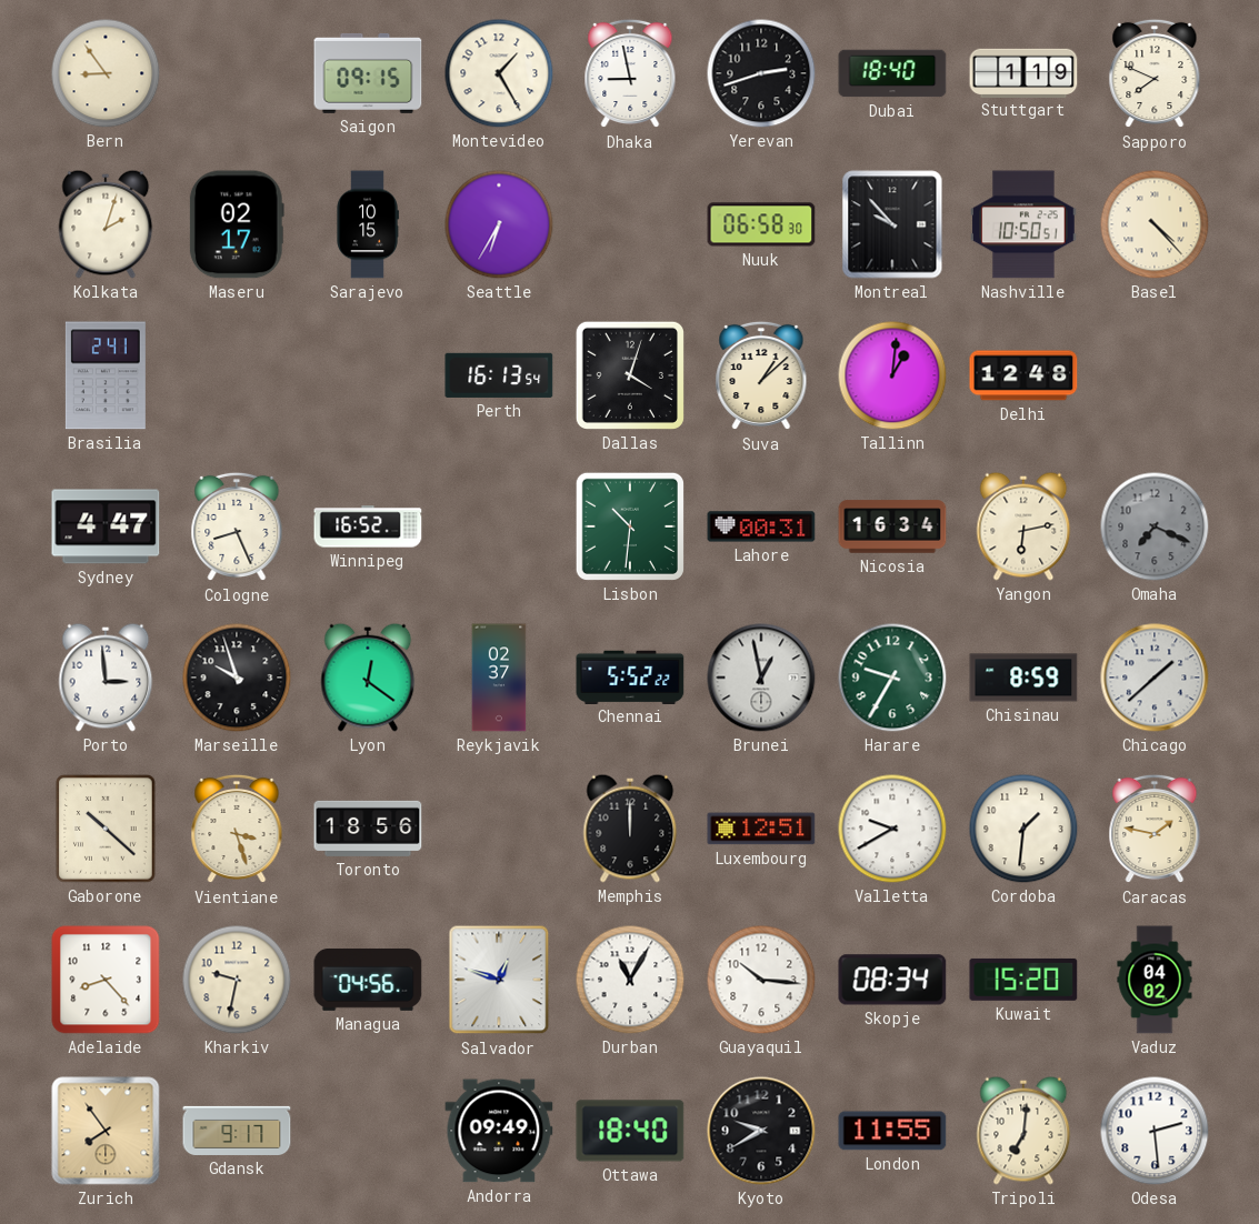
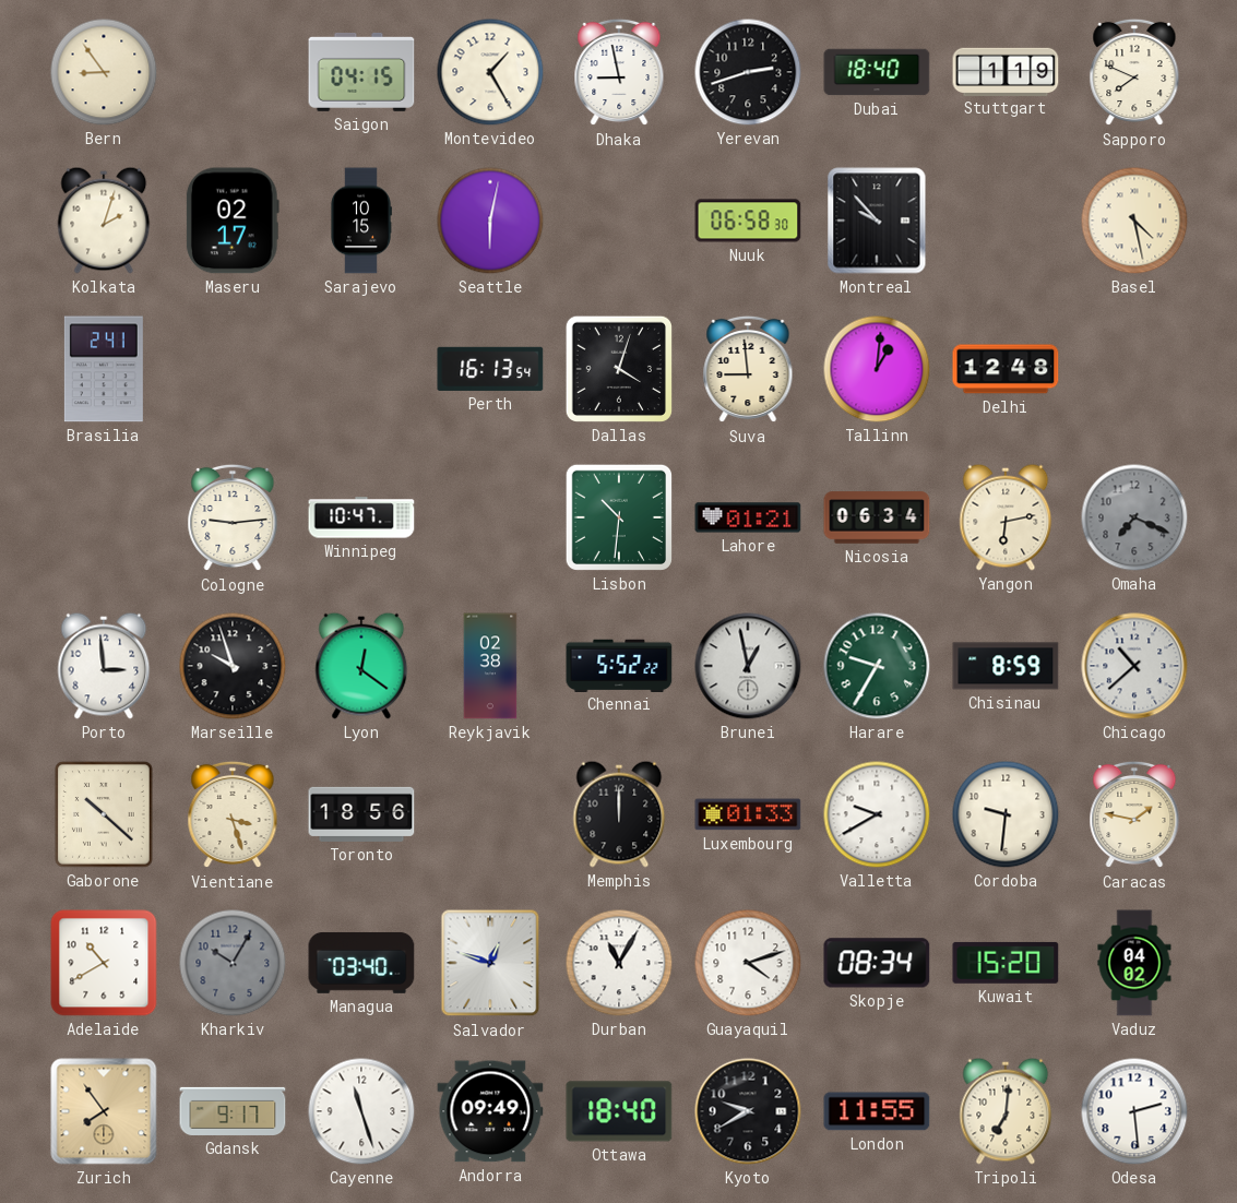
Saigon: 09:15 -> 04:15 (361, 72)
Seattle: 6:35 -> 6:02 (490, 221)
Nashville: 10:50 -> none (1023, 224)
Basel: 4:23 -> 4:28 (1134, 221)
Suva: 1:08 -> 8:59 (748, 369)
Sydney: 4:47 -> none (106, 526)
Cologne: 8:26 -> 9:14 (233, 517)
Winnipeg: 16:52 -> 10:47 (361, 517)
Lahore: 00:31 -> 01:21 (748, 517)
Nicosia: 16:34 -> 06:34 (877, 517)
Reykjavik: 02:37 -> 02:38 (490, 666)
Chicago: 1:38 -> 10:38 (1134, 666)
Luxembourg: 12:51 -> 01:33 (748, 814)
Cordoba: 1:31 -> 9:31 (1006, 814)
Adelaide: 8:23 -> 10:40 (104, 963)
Kharkiv: 9:32 -> 10:05 (233, 963)
Kharkiv dial: cream -> grey (233, 963)
Managua: 04:56 -> 03:40 (361, 963)
Guayaquil: 10:16 -> 4:12 (748, 963)
Cayenne: none -> 11:27 (361, 1111)
